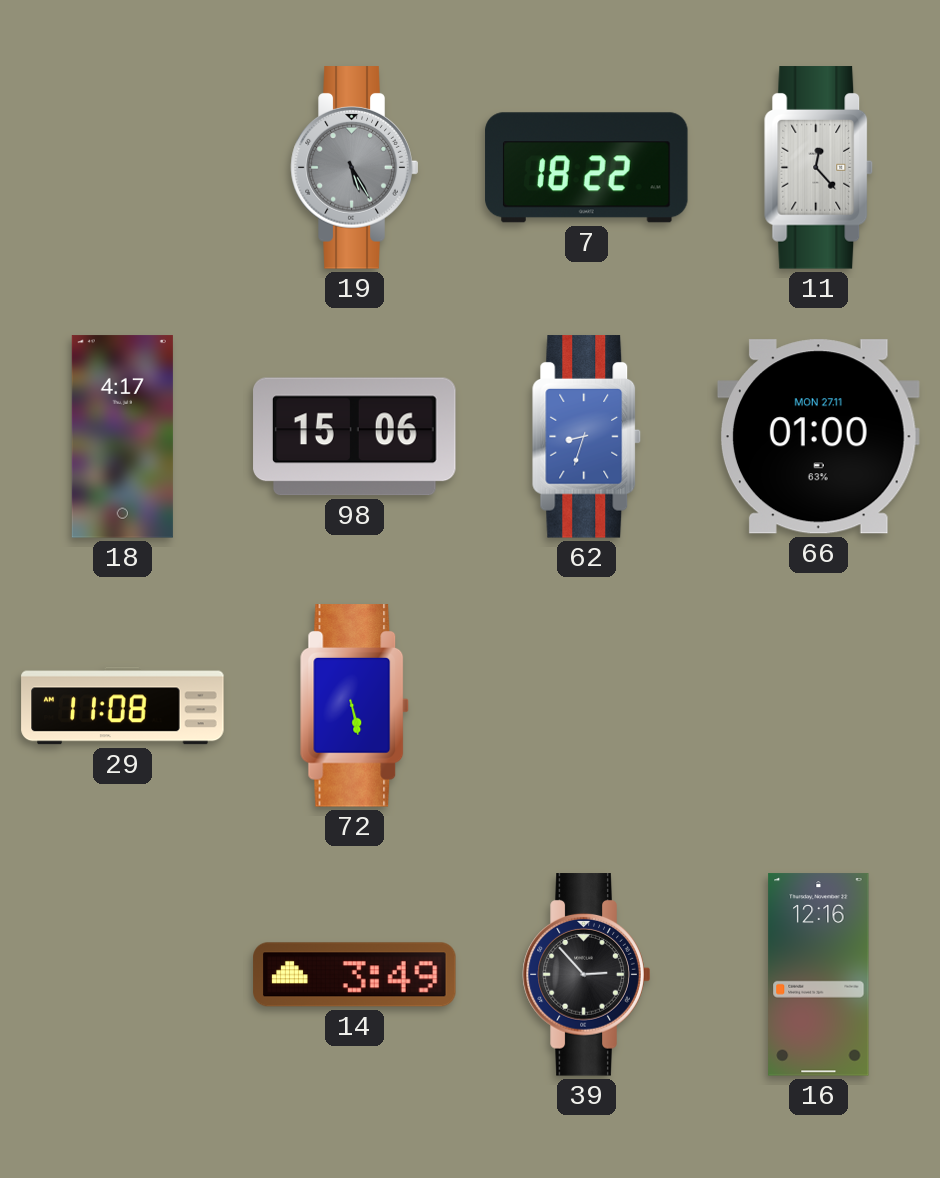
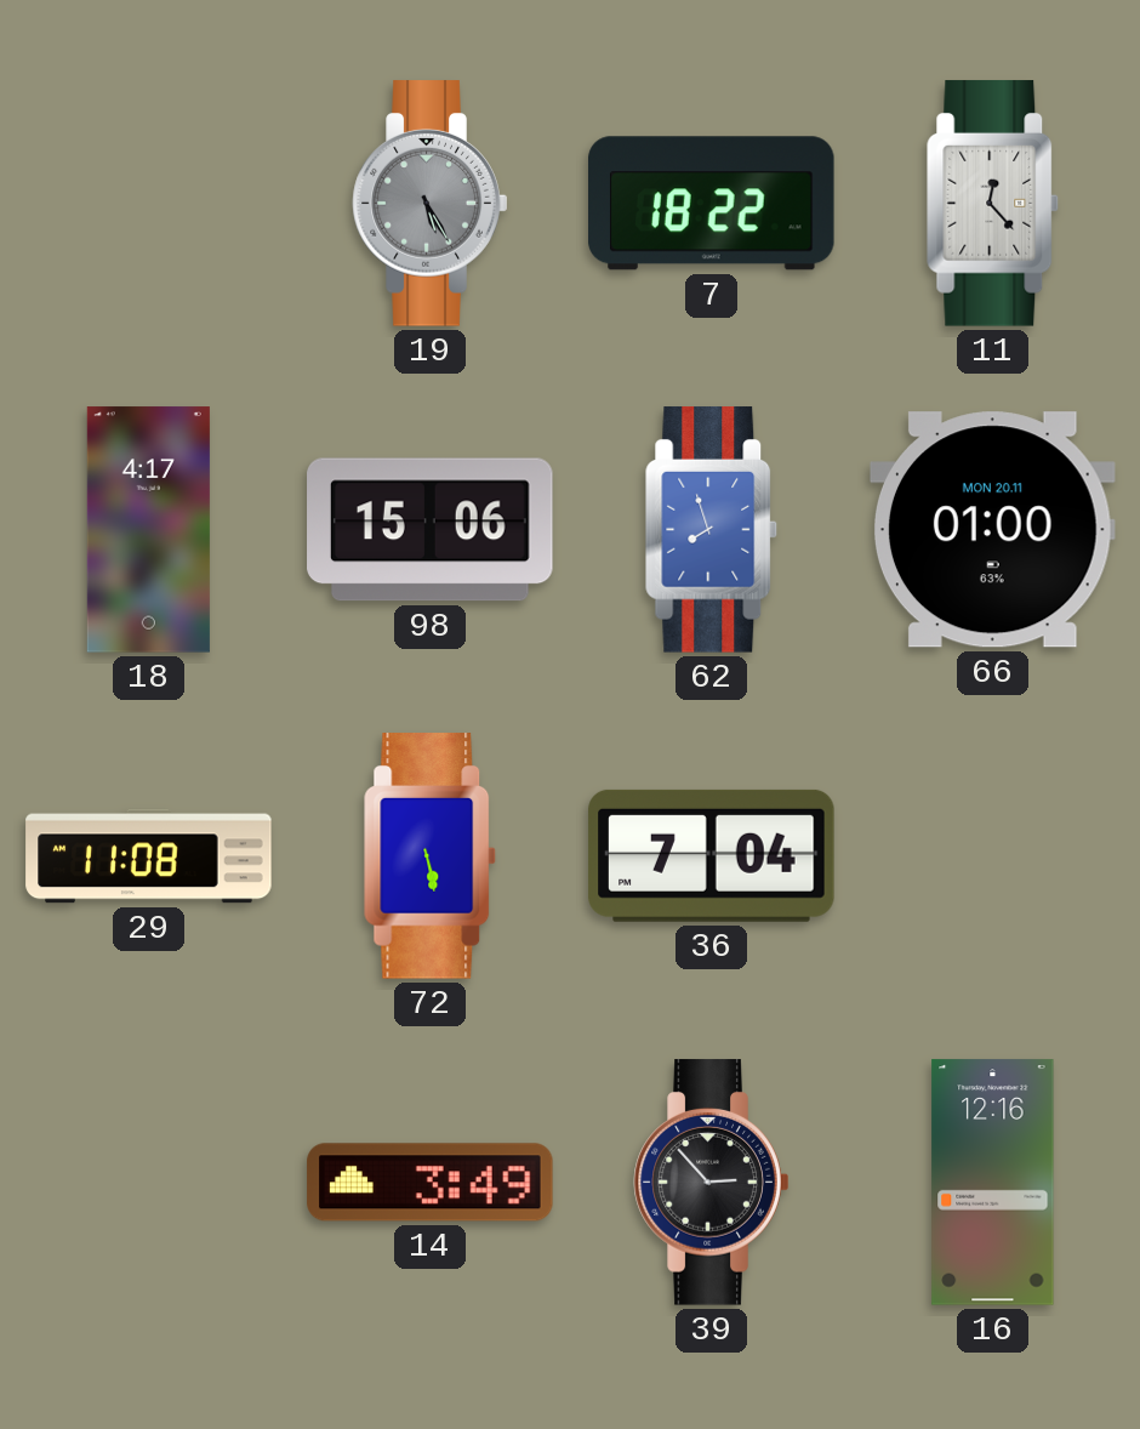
62: 8:33 -> 7:57 (712, 530)
66 date: MON 27.11 -> MON 20.11 (992, 530)
36: none -> 7:04 (712, 855)
